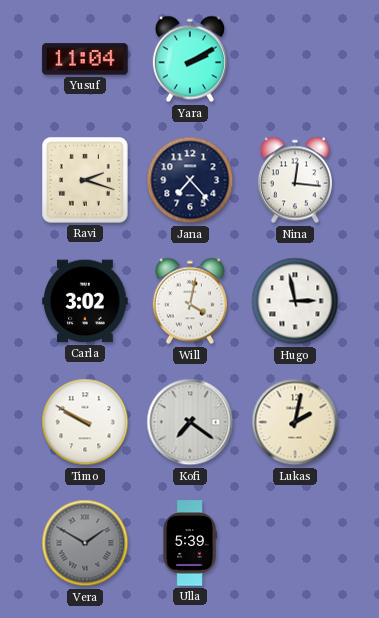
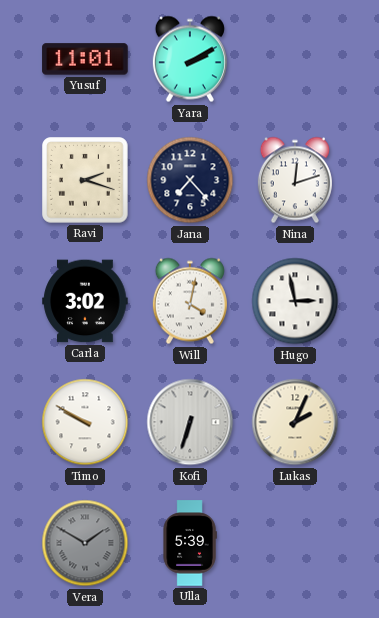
Yusuf: 11:04 -> 11:01 (85, 59)
Nina: 12:16 -> 12:12 (295, 180)
Kofi: 7:21 -> 6:33 (190, 422)
Lukas: 2:02 -> 2:04 (295, 422)
